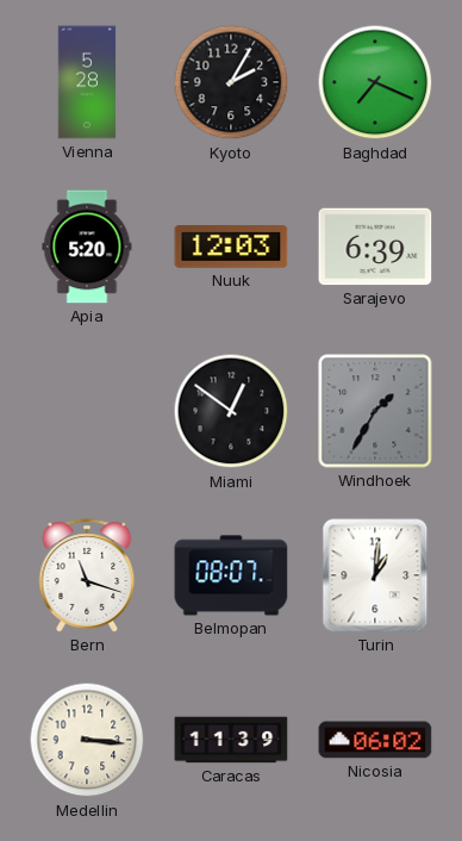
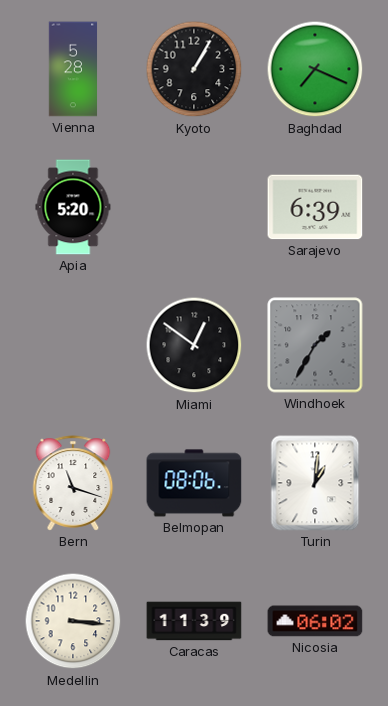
Kyoto: 2:05 -> 1:05 (194, 69)
Nuuk: 12:03 -> none (231, 248)
Belmopan: 08:07 -> 08:06 (194, 483)
